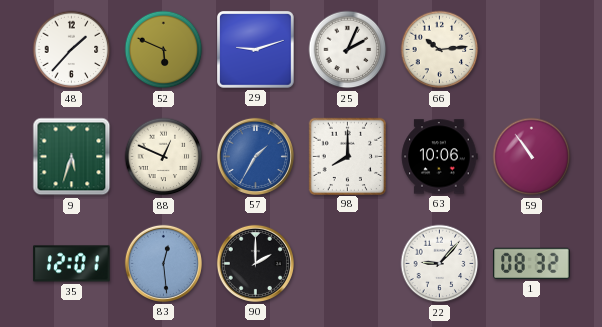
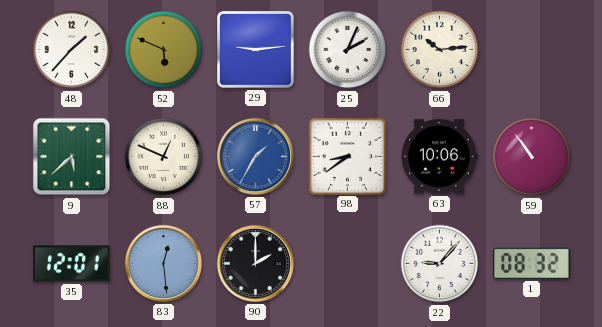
29: 9:12 -> 9:14 (256, 50)
9: 5:33 -> 5:38 (72, 157)
98: 8:00 -> 8:39 (347, 156)
